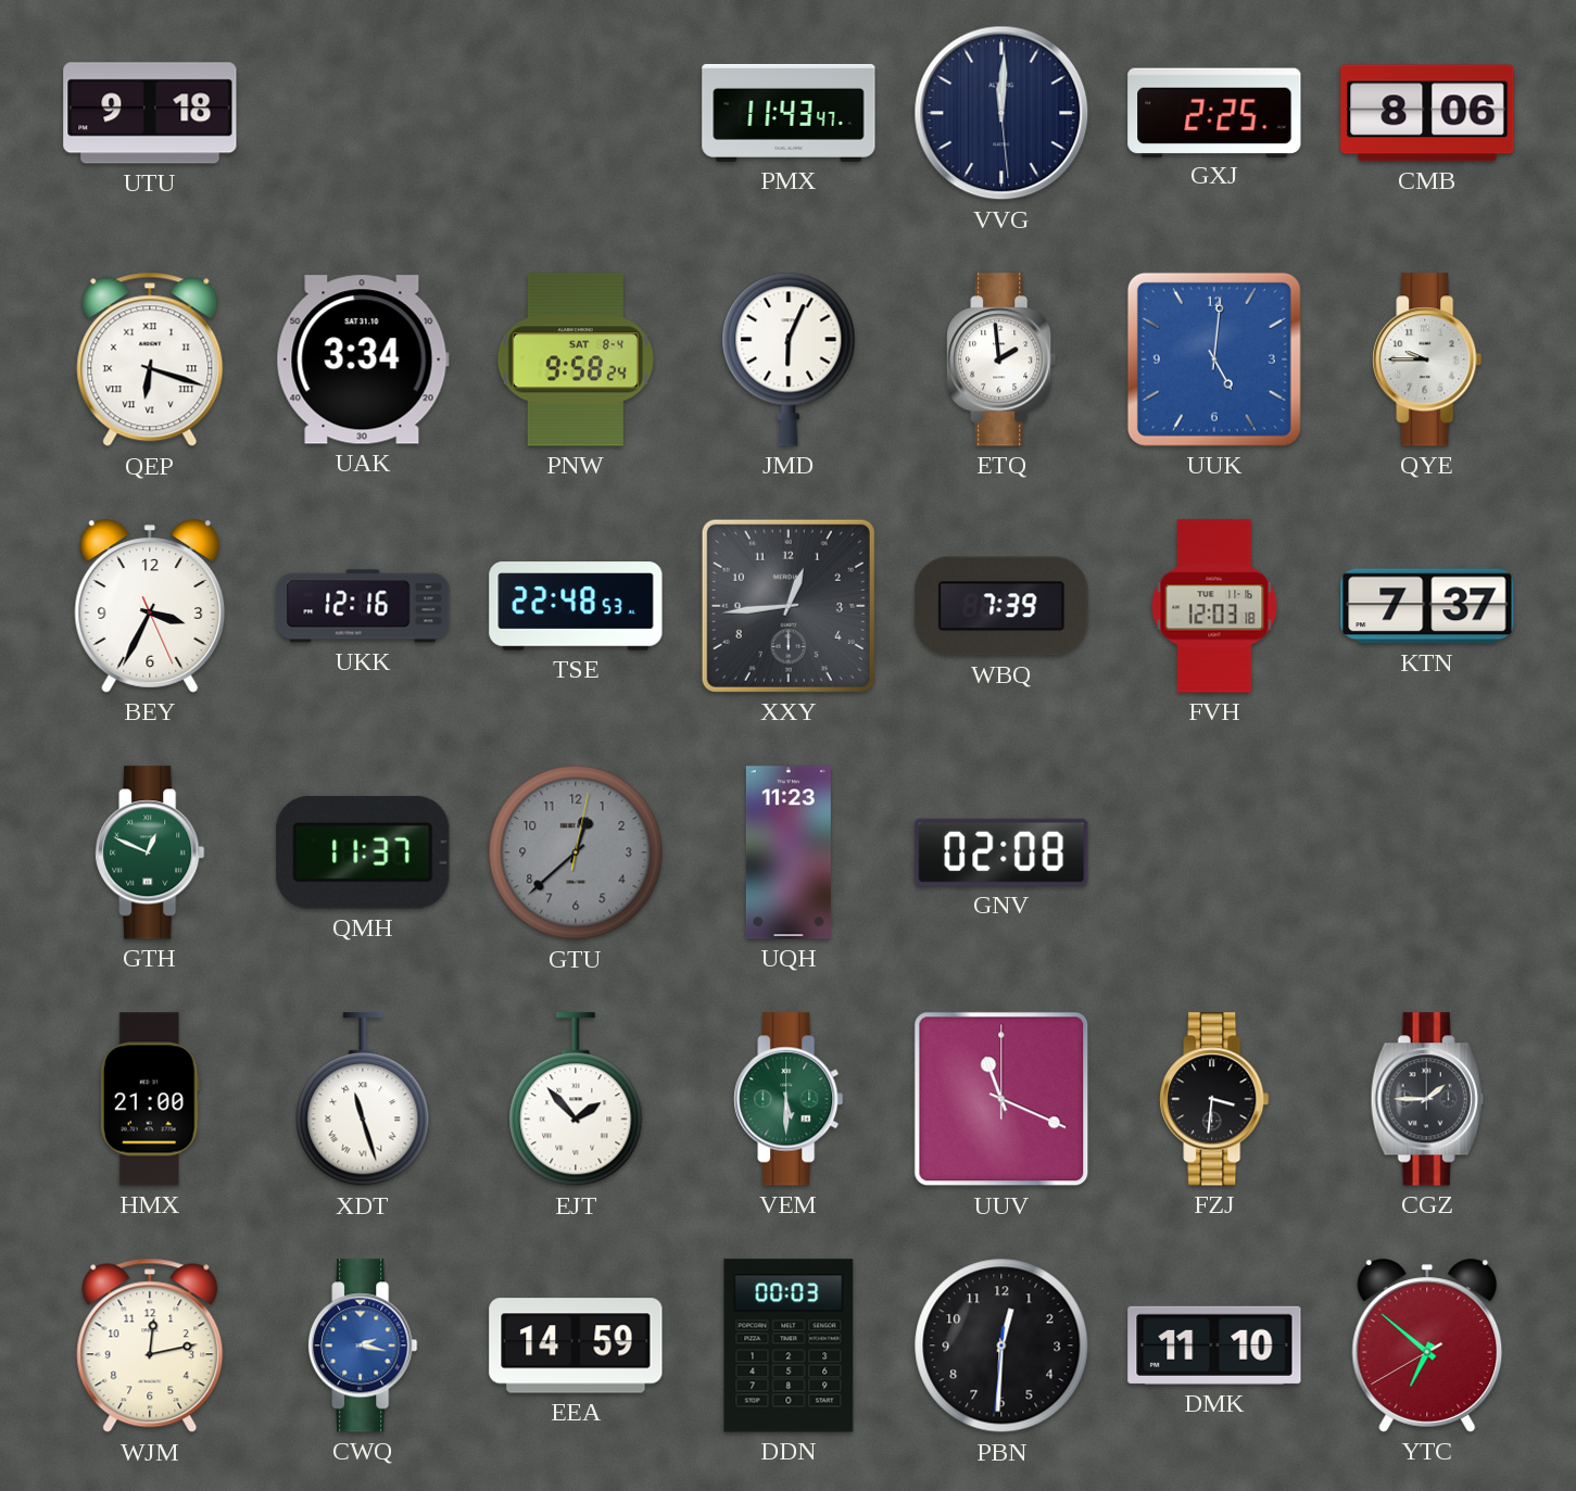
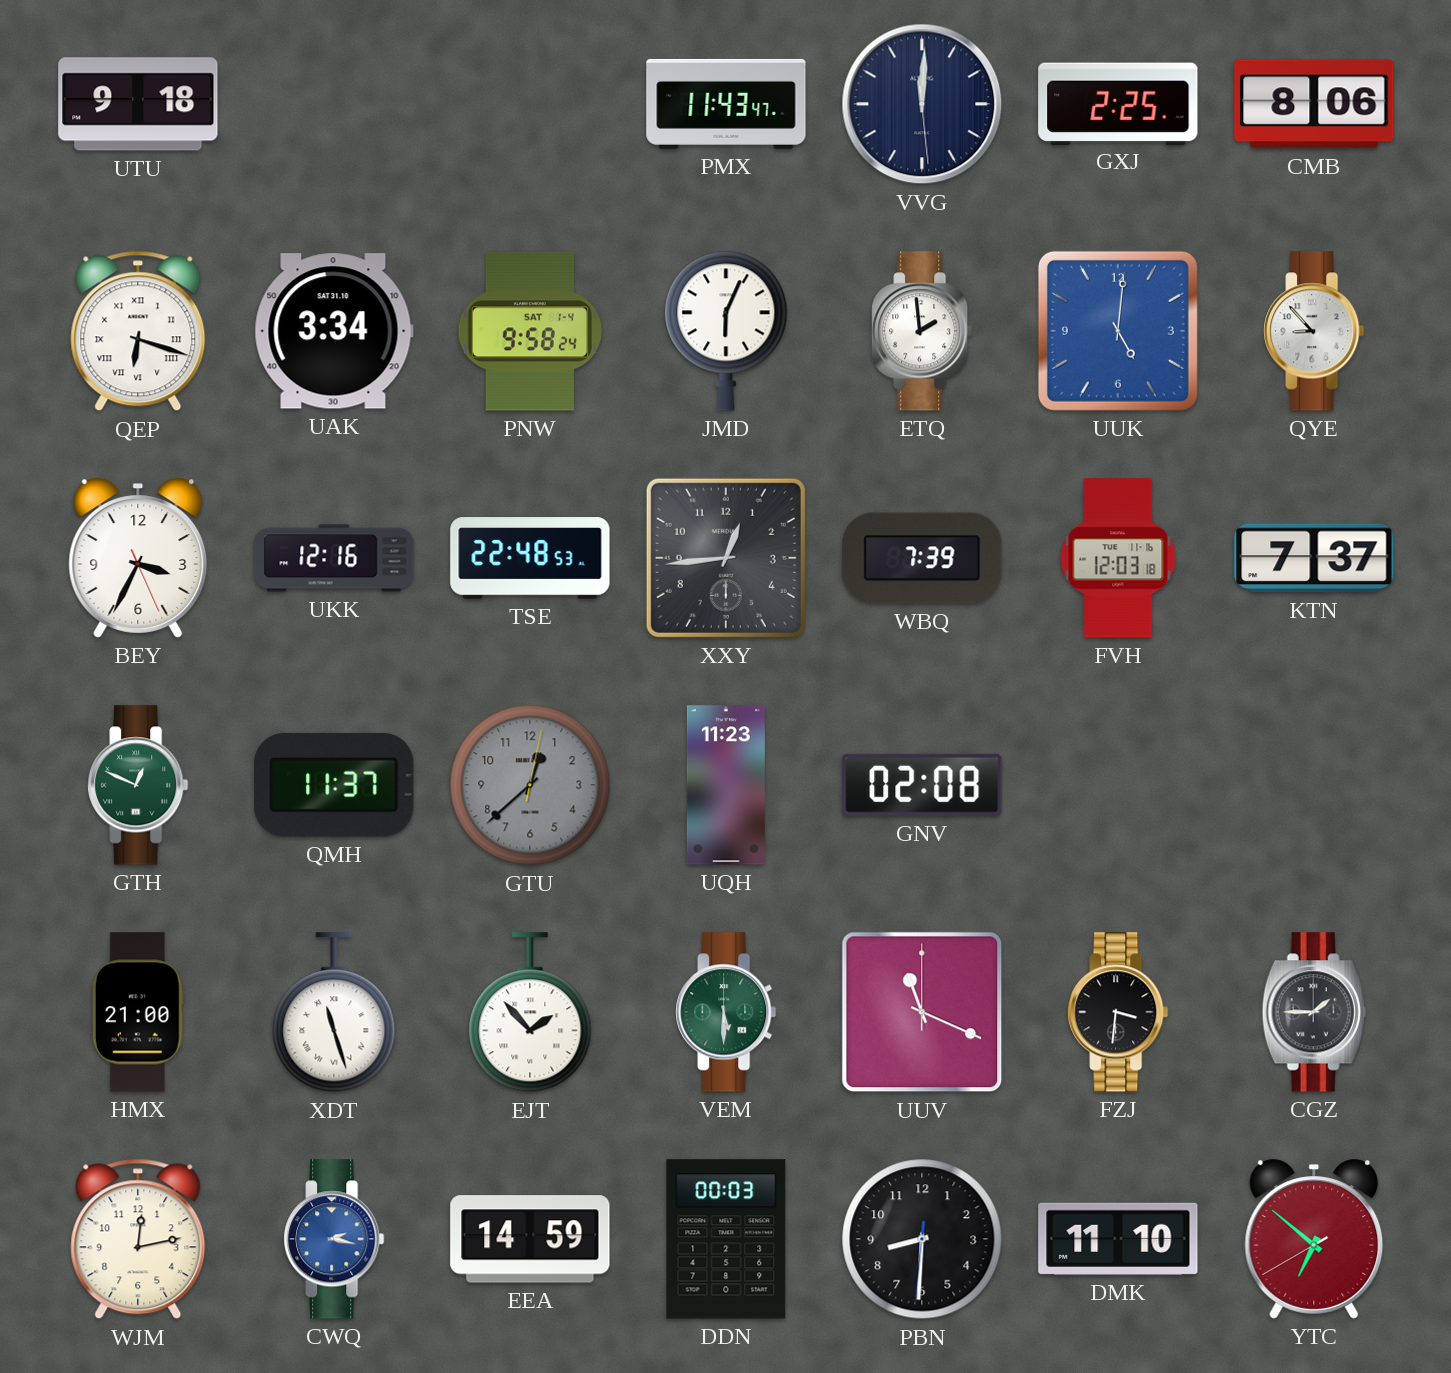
PNW date: SAT 8-4 -> SAT 1-4 (530, 331)
QYE: 9:45 -> 8:53 (1314, 331)
PBN: 12:30 -> 8:30 (922, 1239)
